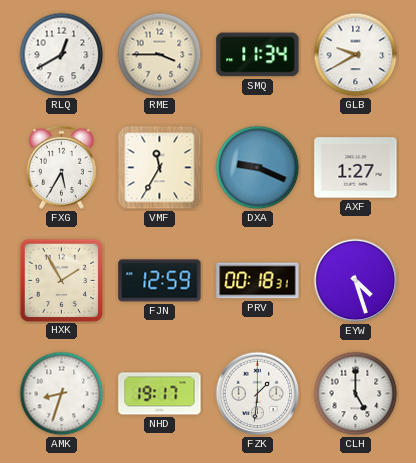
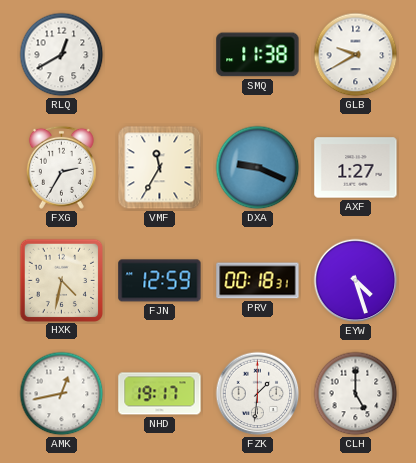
RME: 3:45 -> none (160, 55)
SMQ: 11:34 -> 11:38 (258, 55)
FXG: 5:35 -> 2:35 (61, 167)
HXK: 1:55 -> 4:32 (61, 280)
AMK: 8:33 -> 12:43 (62, 394)
